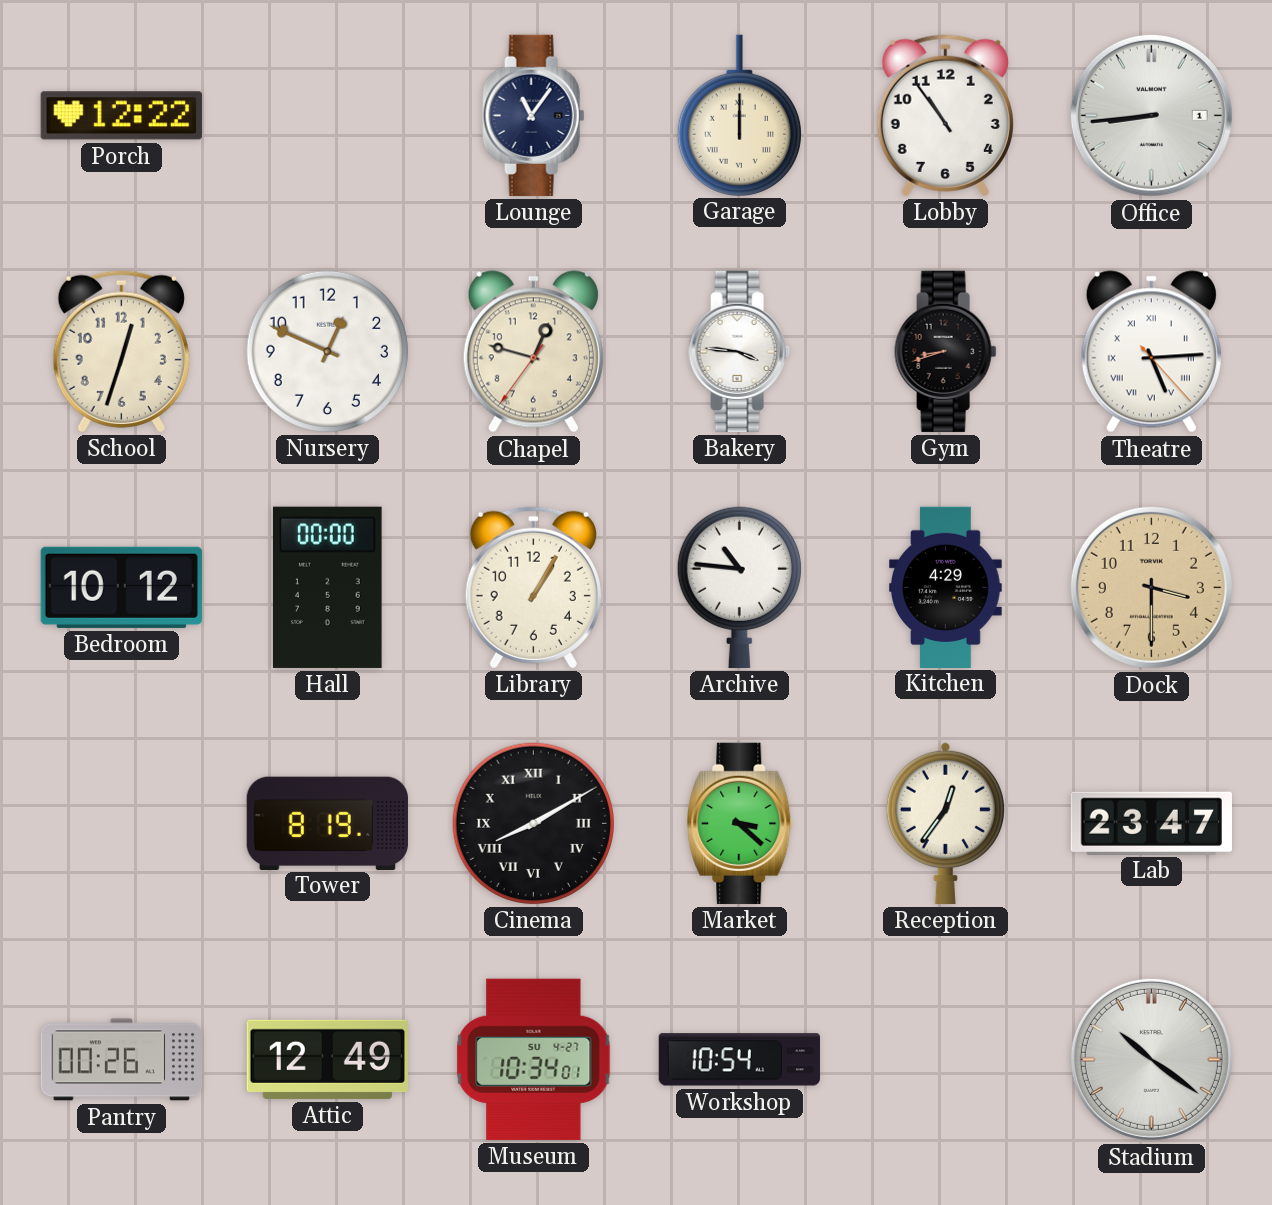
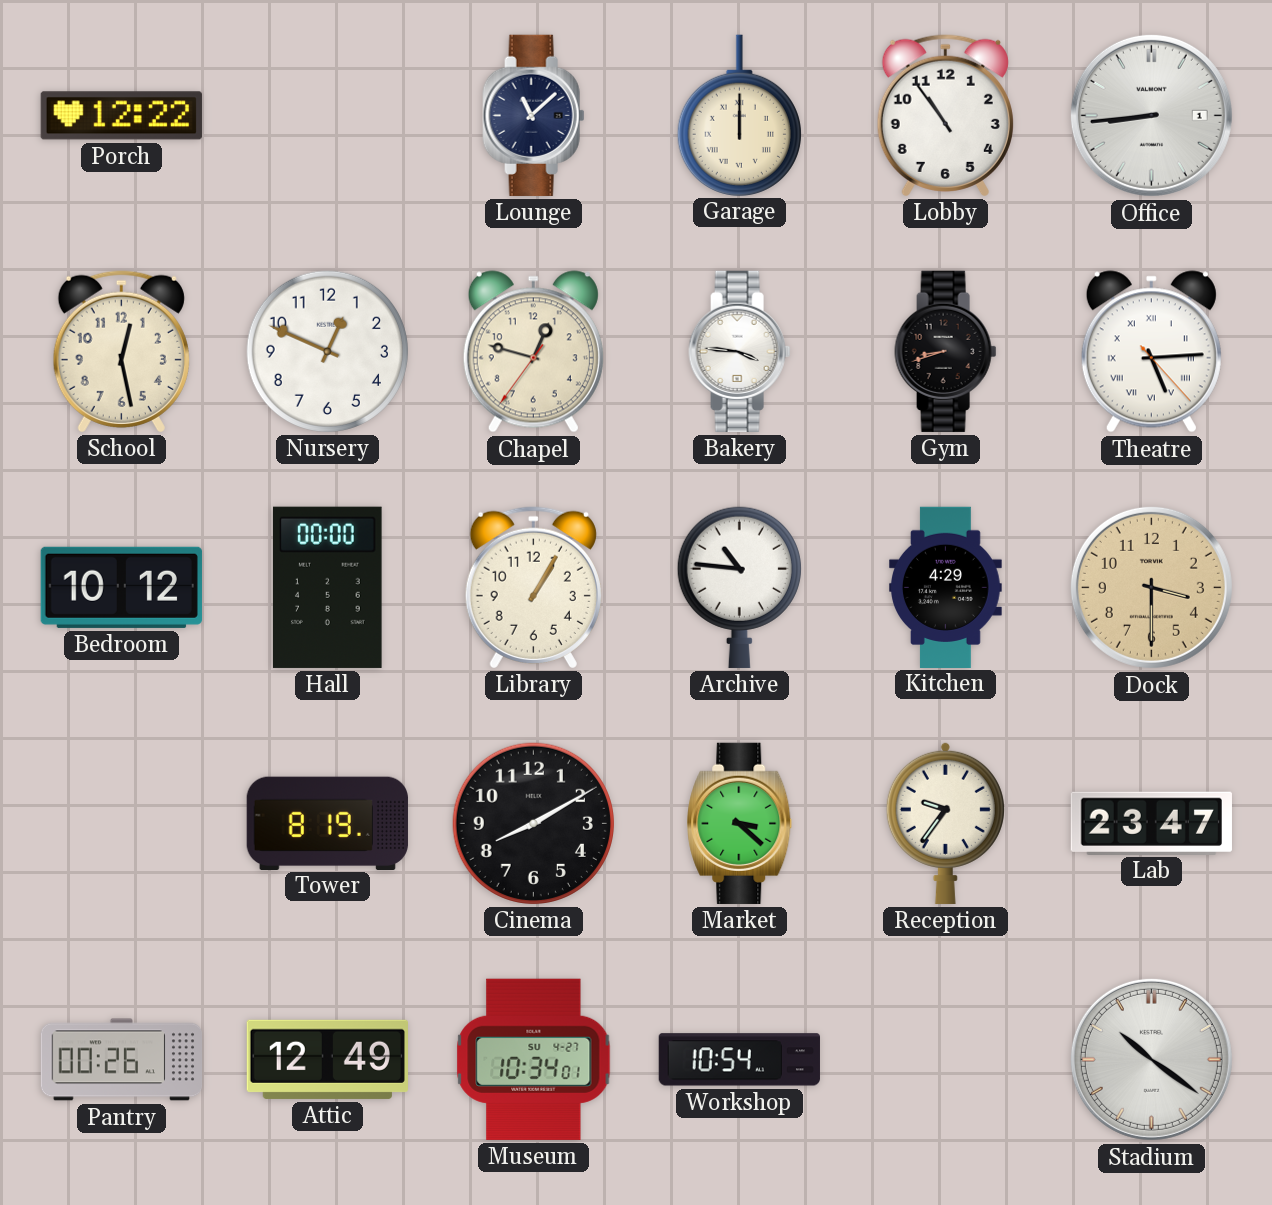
Lounge: 11:06 -> 11:08 (534, 115)
School: 12:33 -> 12:28 (121, 351)
Cinema numerals: Roman -> Arabic (533, 823)
Reception: 12:36 -> 9:36 (945, 823)
